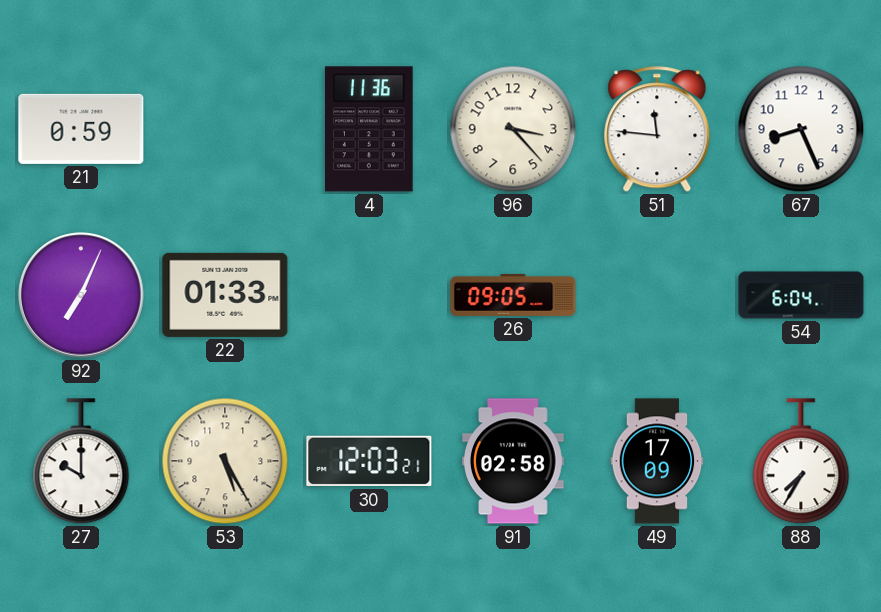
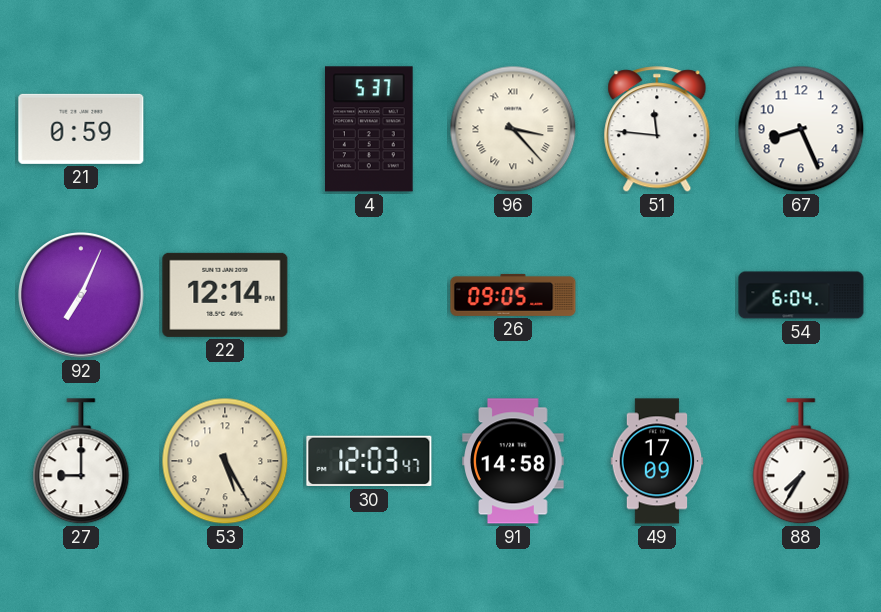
4: 11:36 -> 5:37 (370, 129)
96 numerals: Arabic -> Roman (513, 129)
22: 01:33 -> 12:14 (225, 295)
27: 10:00 -> 9:00 (81, 462)
30: 12:03:21 -> 12:03:47 (369, 461)
91: 02:58 -> 14:58 (513, 461)
